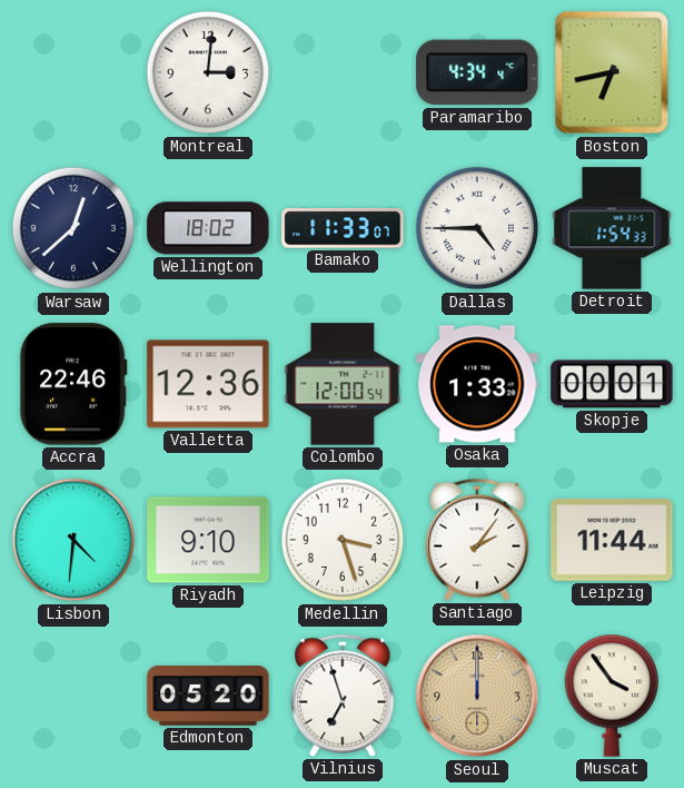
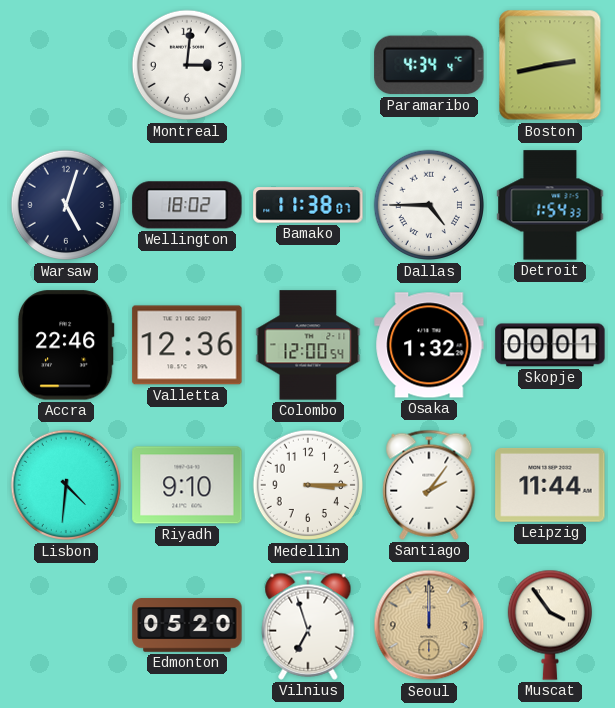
Boston: 6:43 -> 2:43 (550, 65)
Warsaw: 12:38 -> 5:03 (66, 205)
Bamako: 11:33 -> 11:38 (308, 205)
Osaka: 1:33 -> 1:32 (429, 345)
Medellin: 3:27 -> 3:15 (308, 485)
